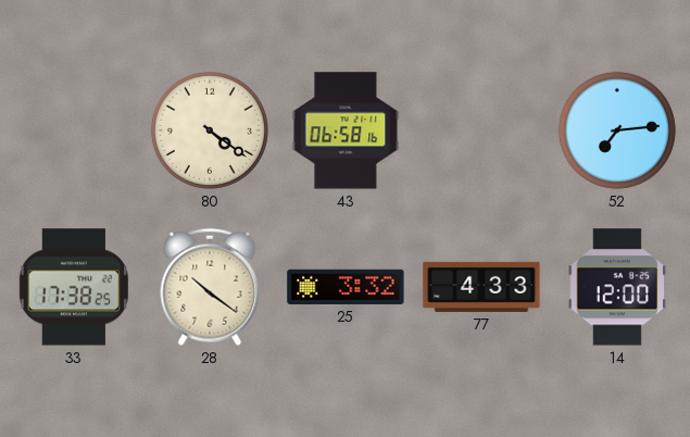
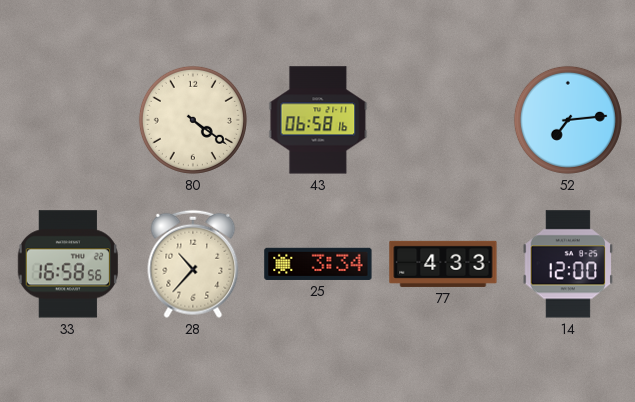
33: 17:38 -> 16:58 (68, 264)
28: 10:21 -> 10:37 (193, 264)
25: 3:32 -> 3:34 (318, 264)
